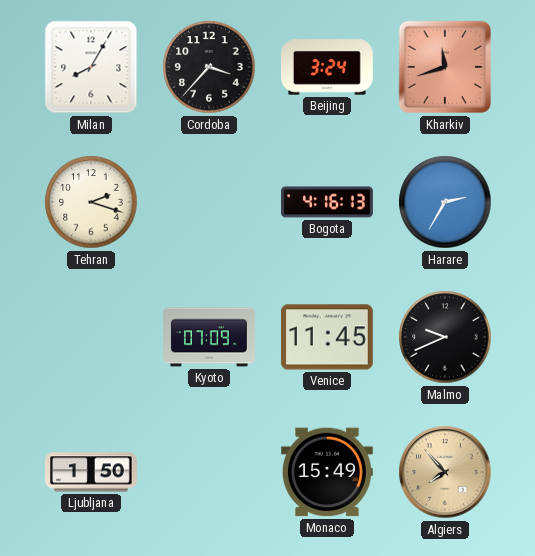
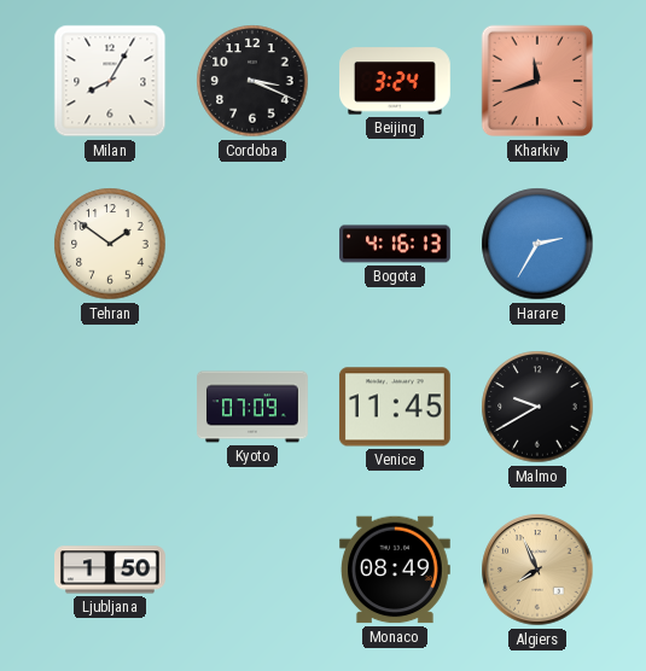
Cordoba: 3:37 -> 3:19 (252, 81)
Tehran: 2:18 -> 1:51 (110, 244)
Malmo: 9:41 -> 9:40 (537, 407)
Monaco: 15:49 -> 08:49 (396, 570)
Algiers: 7:53 -> 7:56 (537, 570)
